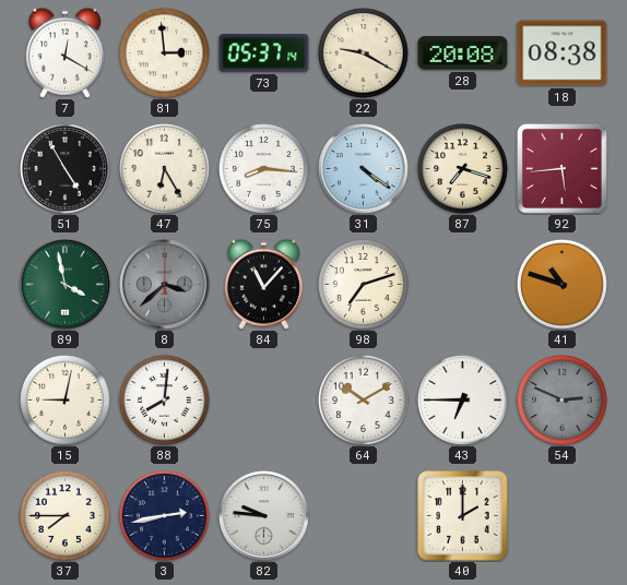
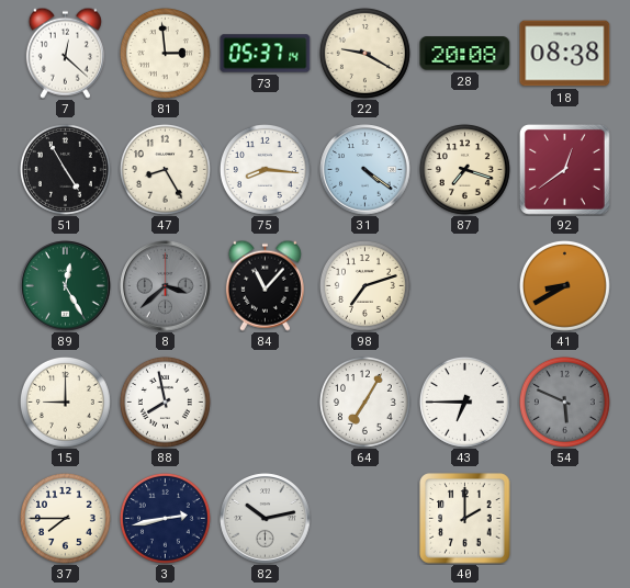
7: 12:20 -> 12:22 (65, 53)
47: 6:25 -> 8:25 (165, 169)
92: 5:44 -> 12:39 (564, 169)
89: 3:58 -> 12:25 (66, 286)
41: 10:48 -> 8:40 (564, 285)
15: 9:02 -> 9:00 (65, 402)
88: 8:01 -> 7:58 (165, 402)
64: 10:10 -> 7:05 (364, 402)
54: 2:49 -> 5:49 (564, 402)
82: 9:46 -> 10:13 (266, 519)
